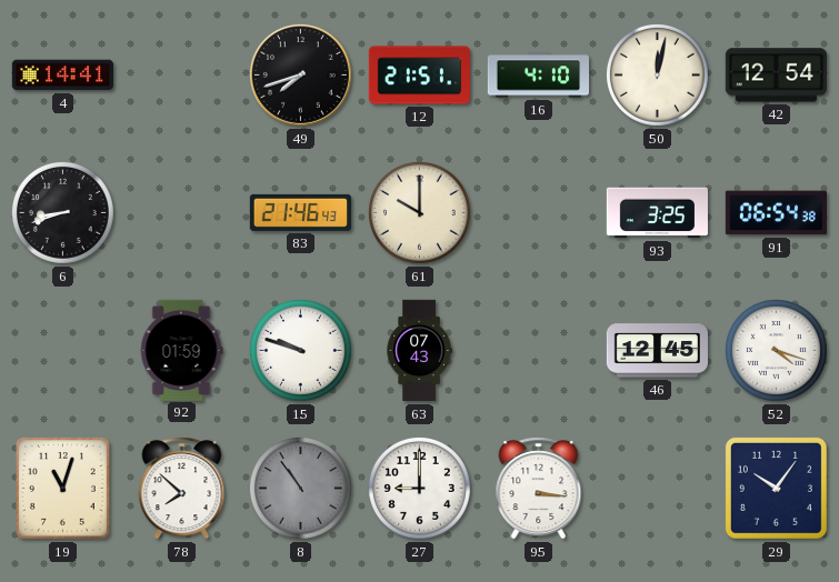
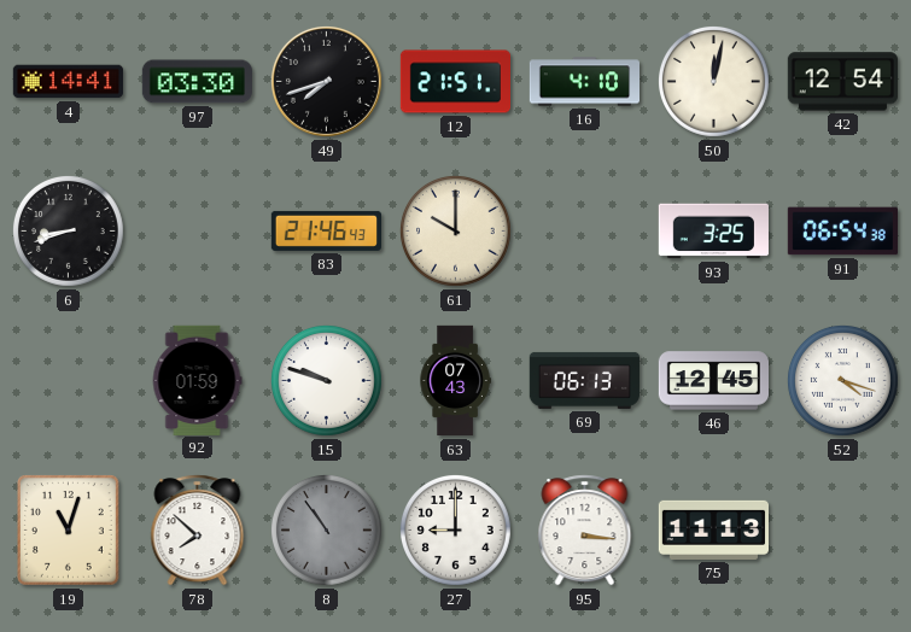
97: none -> 03:30 (197, 82)
69: none -> 06:13 (584, 380)
75: none -> 11:13 (713, 529)
29: 10:06 -> none (776, 488)
